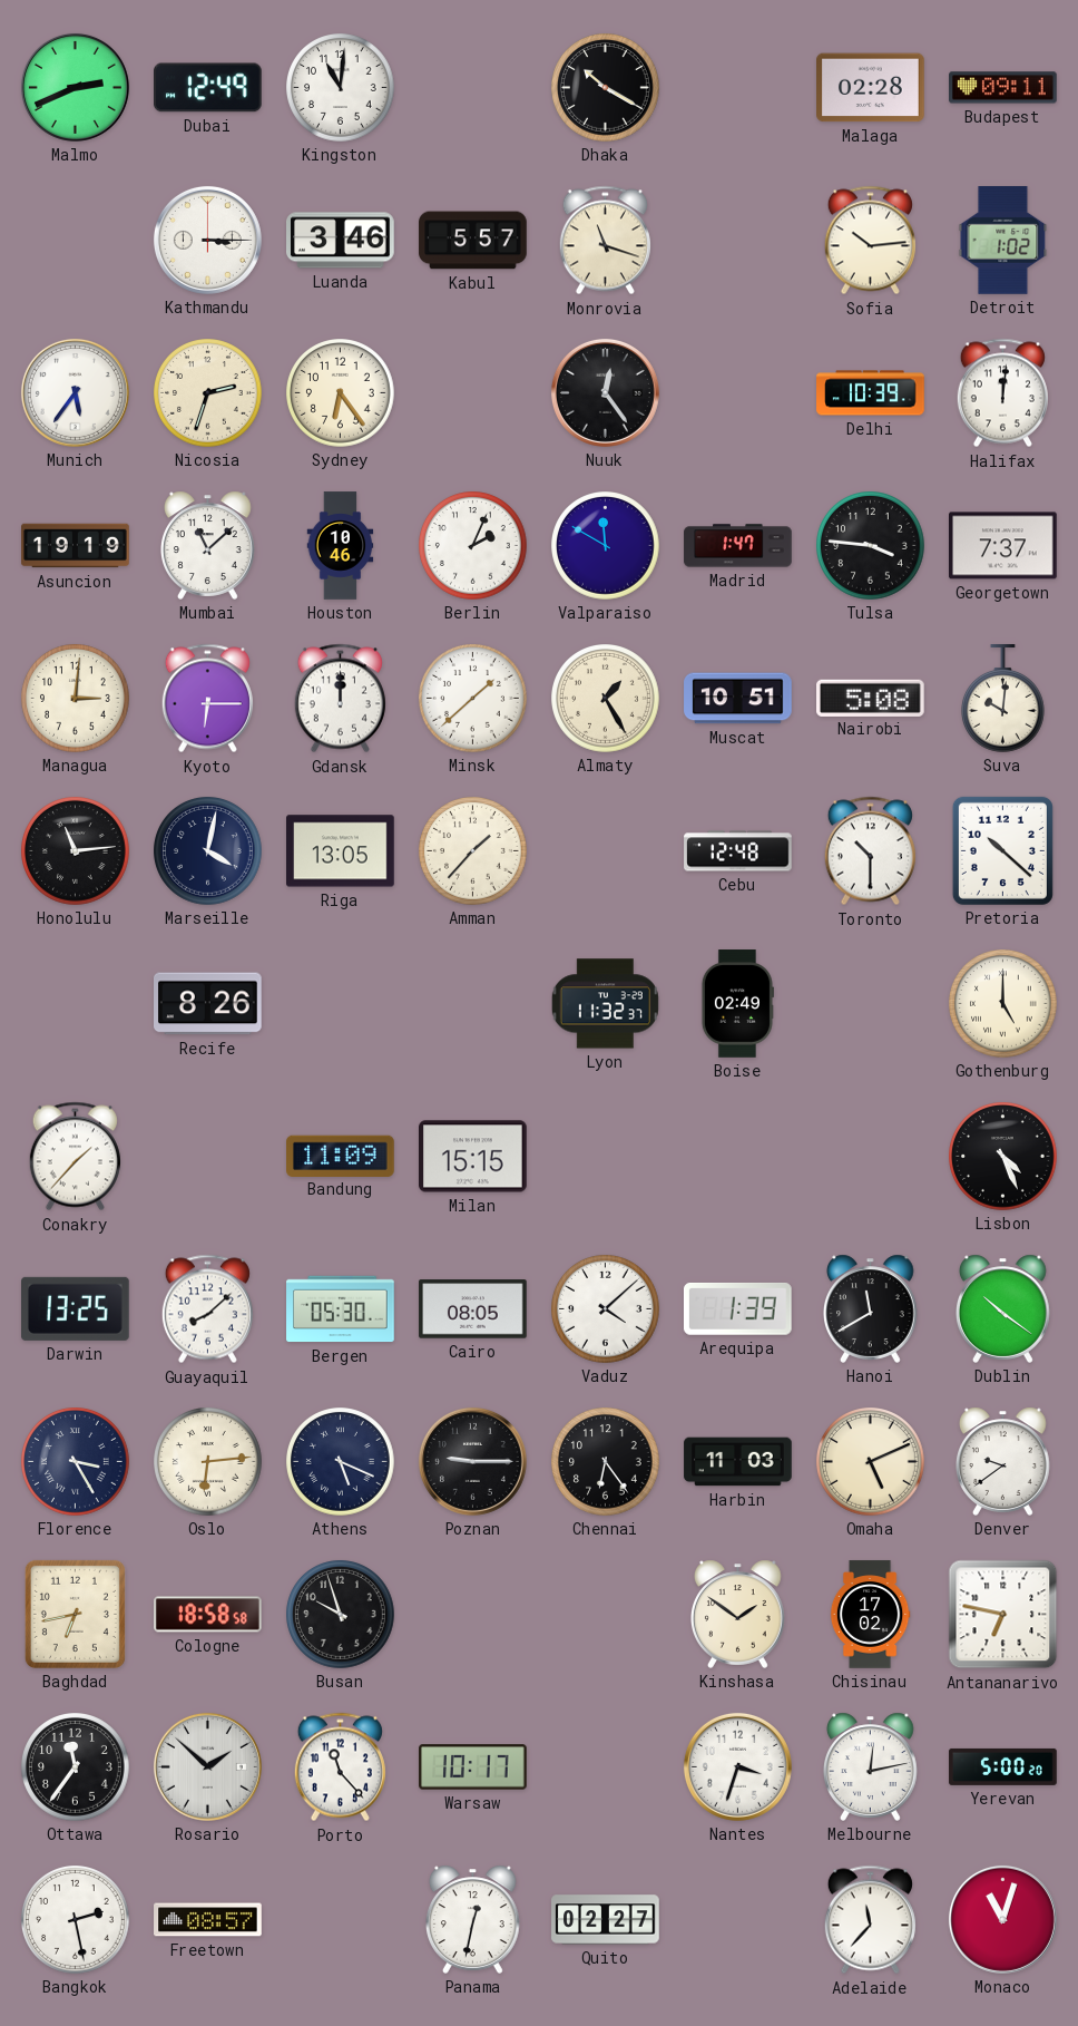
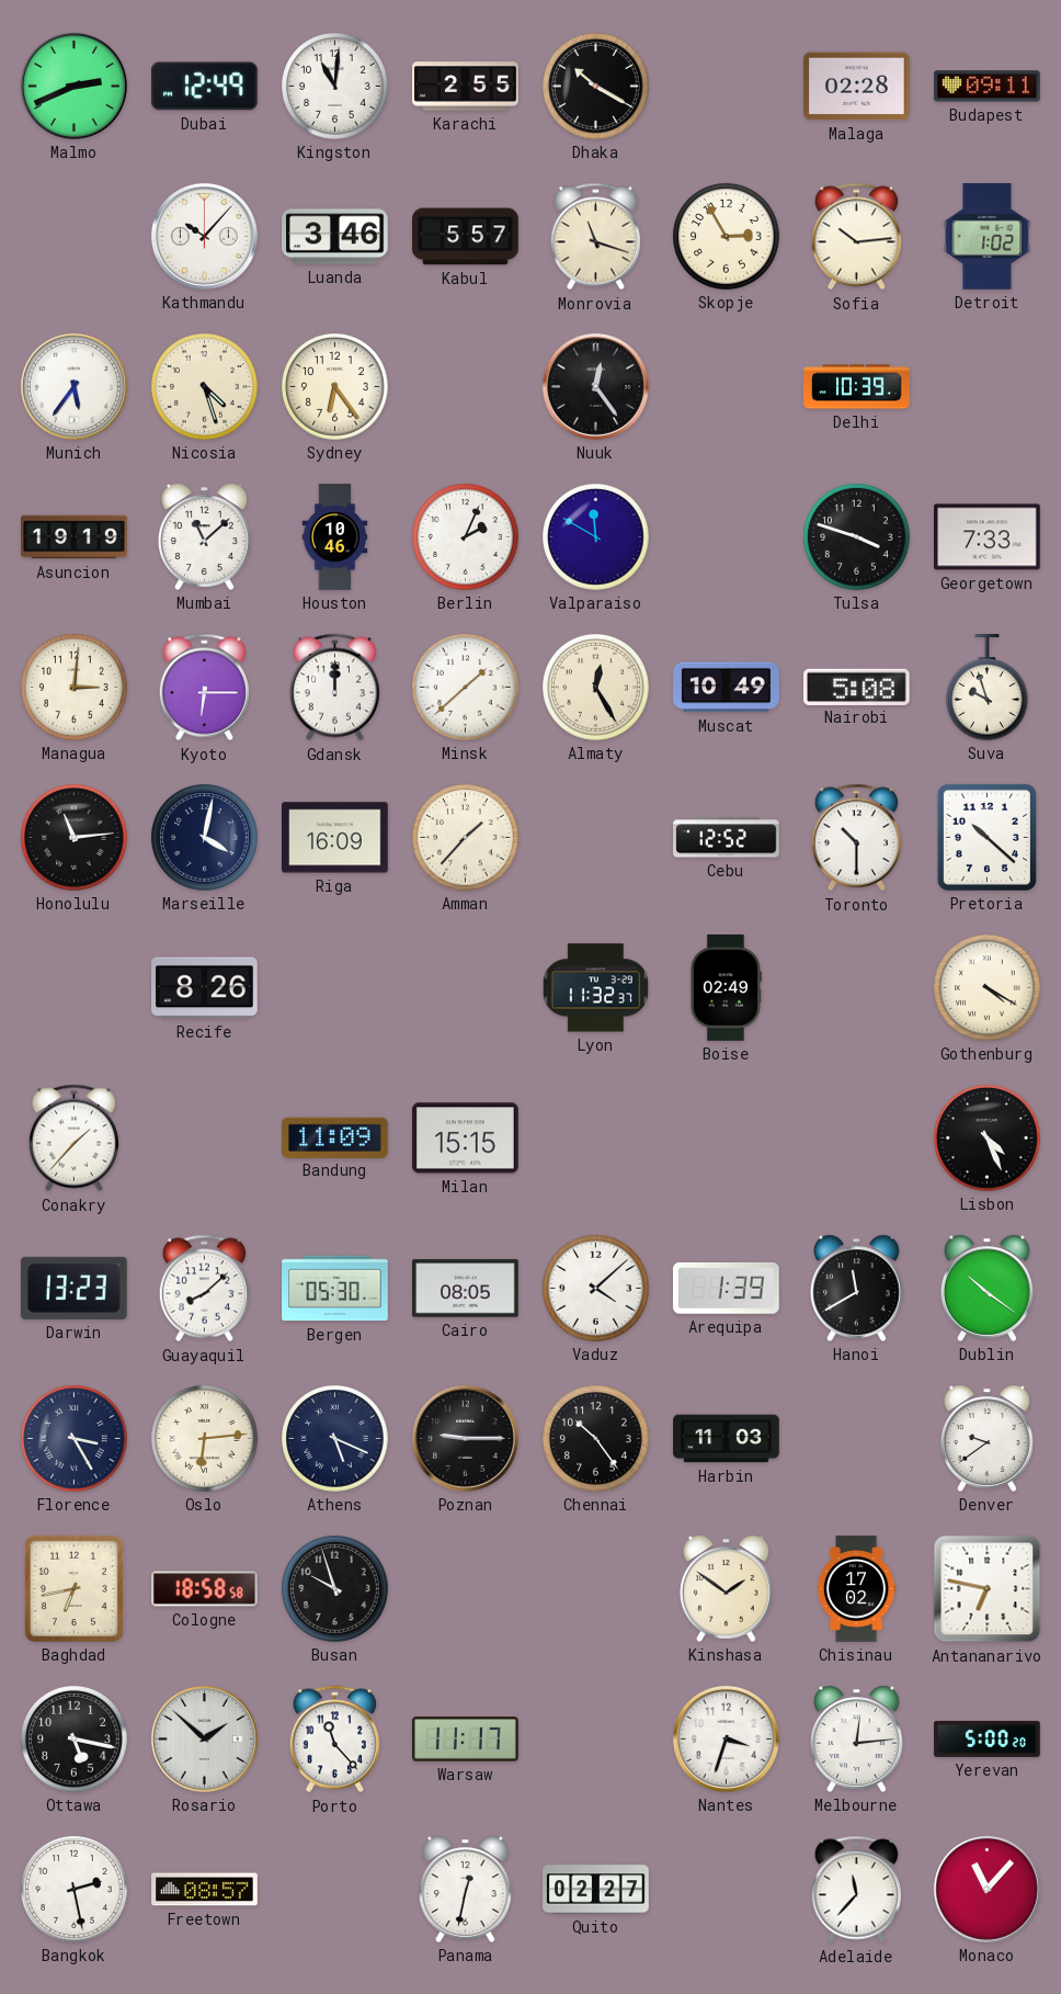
Karachi: none -> 2:55 (466, 87)
Kathmandu: 3:15 -> 10:07 (204, 236)
Skopje: none -> 2:55 (727, 237)
Nicosia: 2:33 -> 4:27 (205, 387)
Halifax: 12:01 -> none (1002, 393)
Madrid: 1:47 -> none (738, 546)
Tulsa: 3:46 -> 3:48 (857, 537)
Georgetown: 7:37 -> 7:33 (988, 537)
Almaty: 1:25 -> 12:25 (596, 688)
Muscat: 10:51 -> 10:49 (727, 688)
Suva: 10:01 -> 9:57 (988, 688)
Riga: 13:05 -> 16:09 (335, 838)
Cebu: 12:48 -> 12:52 (727, 838)
Gothenburg: 5:00 -> 4:20 (988, 988)
Darwin: 13:25 -> 13:23 (75, 1288)
Chennai: 6:24 -> 10:24 (596, 1439)
Omaha: 5:11 -> none (871, 1462)
Ottawa: 11:36 -> 5:17 (75, 1740)
Warsaw: 10:17 -> 11:17 (466, 1740)
Melbourne: 12:13 -> 12:14 (857, 1738)
Monaco: 11:03 -> 11:07 (986, 1889)
